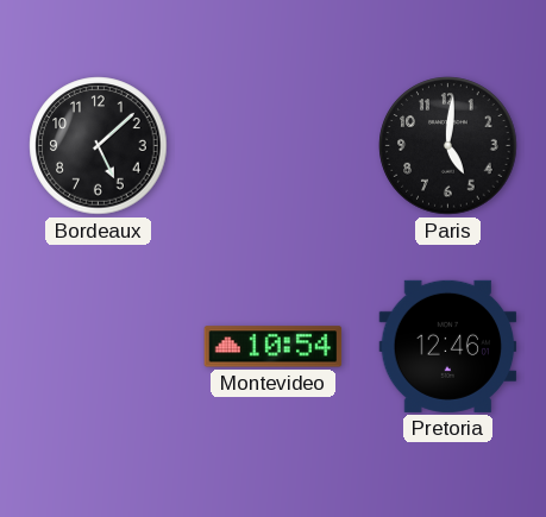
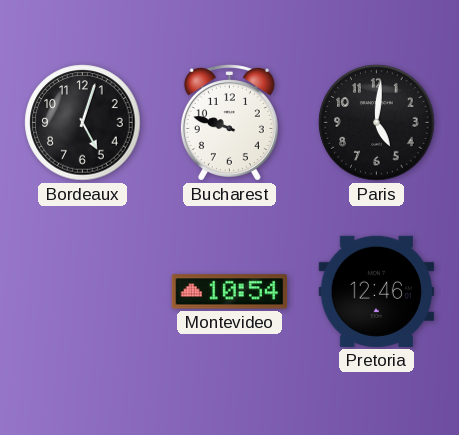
Bordeaux: 5:08 -> 5:03 (83, 123)
Bucharest: none -> 9:48 (229, 123)
